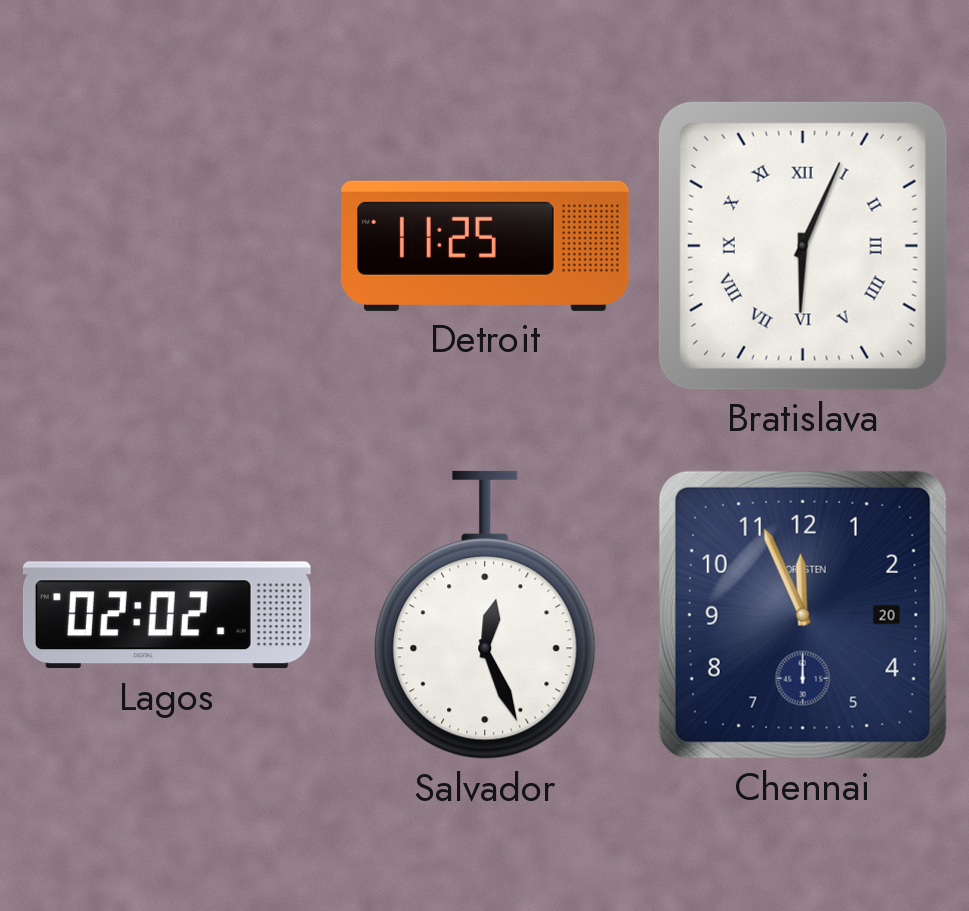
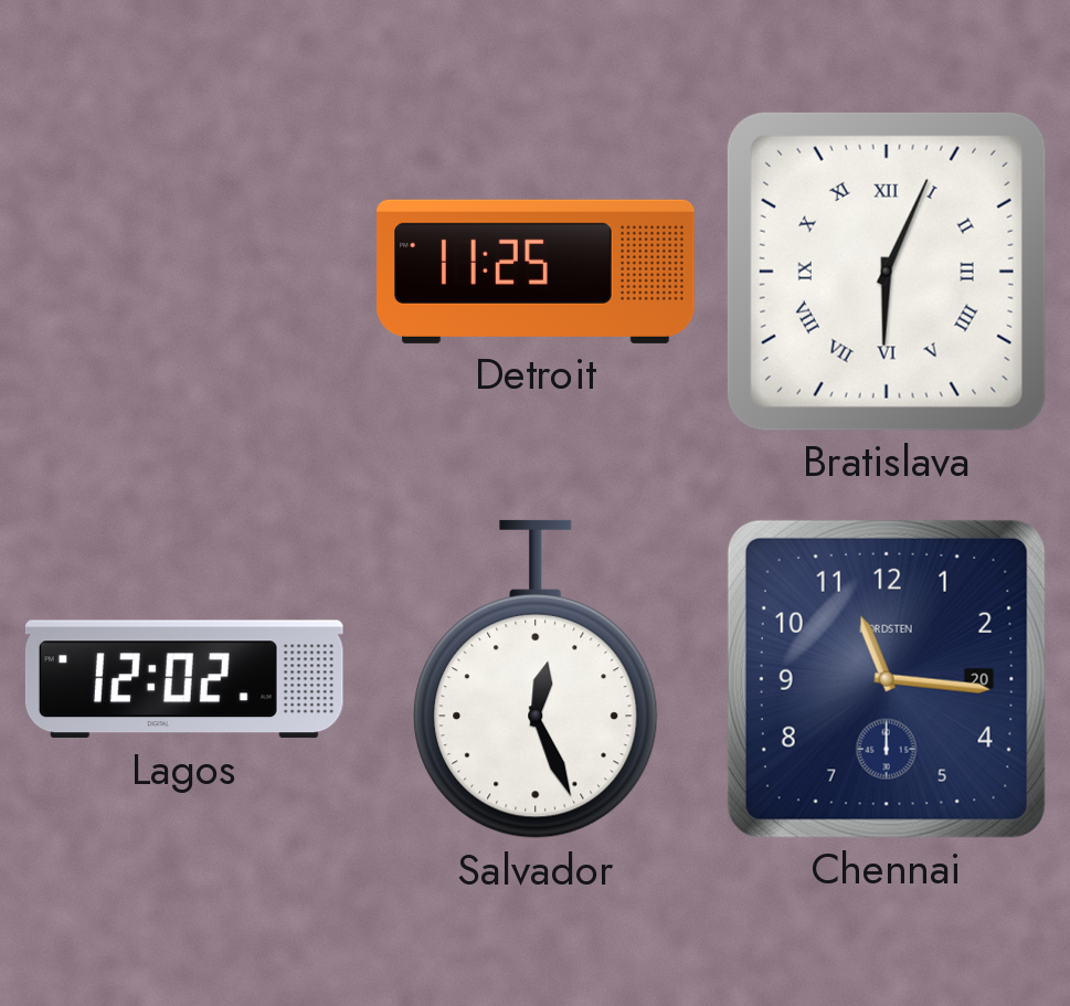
Lagos: 02:02 -> 12:02 (184, 679)
Chennai: 11:56 -> 11:16 (887, 679)
